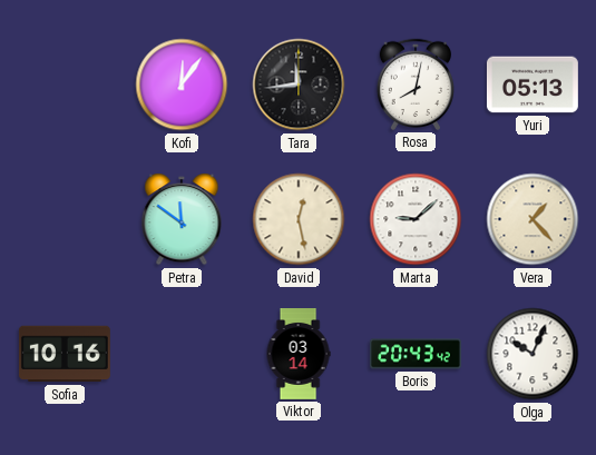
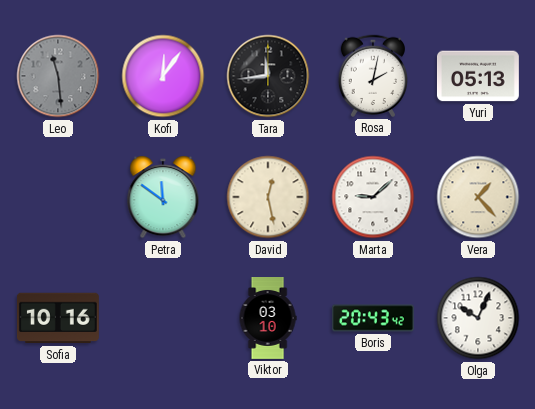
Leo: none -> 11:29 (58, 76)
Rosa: 8:02 -> 2:02 (372, 76)
Viktor: 03:14 -> 03:10 (268, 319)
